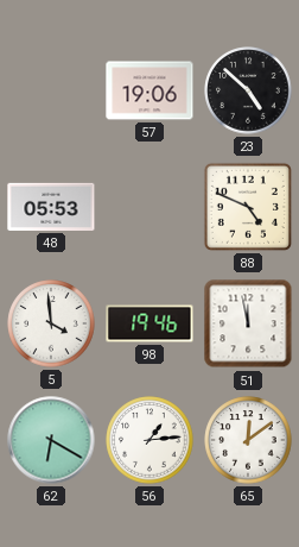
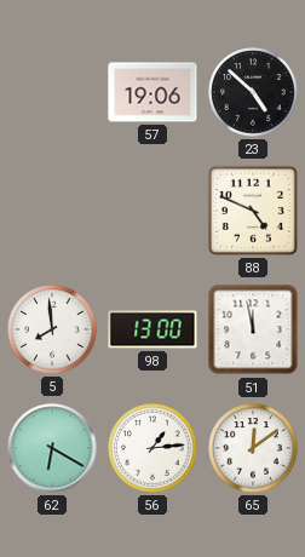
48: 05:53 -> none (51, 207)
5: 3:59 -> 7:59 (52, 329)
98: 19:46 -> 13:00 (152, 329)
